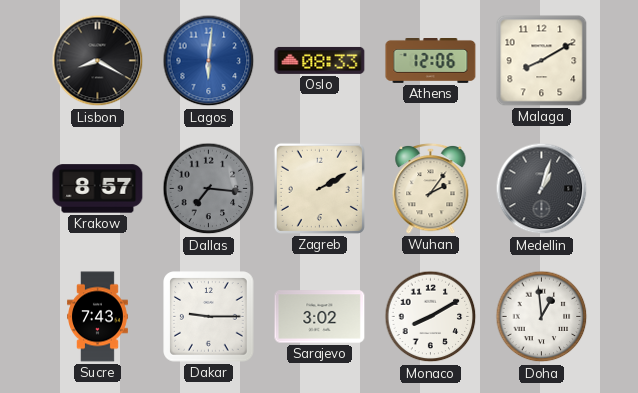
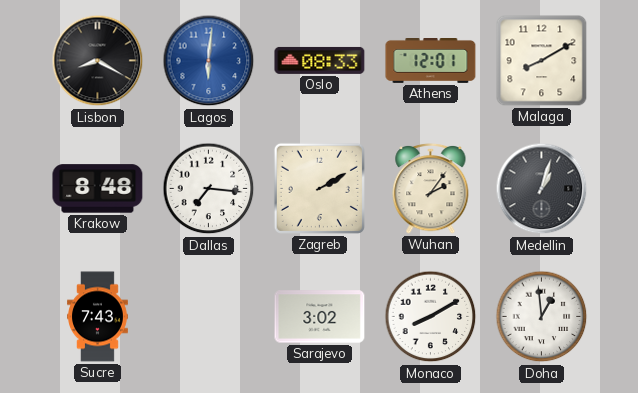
Athens: 12:06 -> 12:01 (431, 61)
Krakow: 8:57 -> 8:48 (98, 189)
Dallas dial: grey -> white (209, 189)
Dakar: 9:15 -> none (209, 317)
